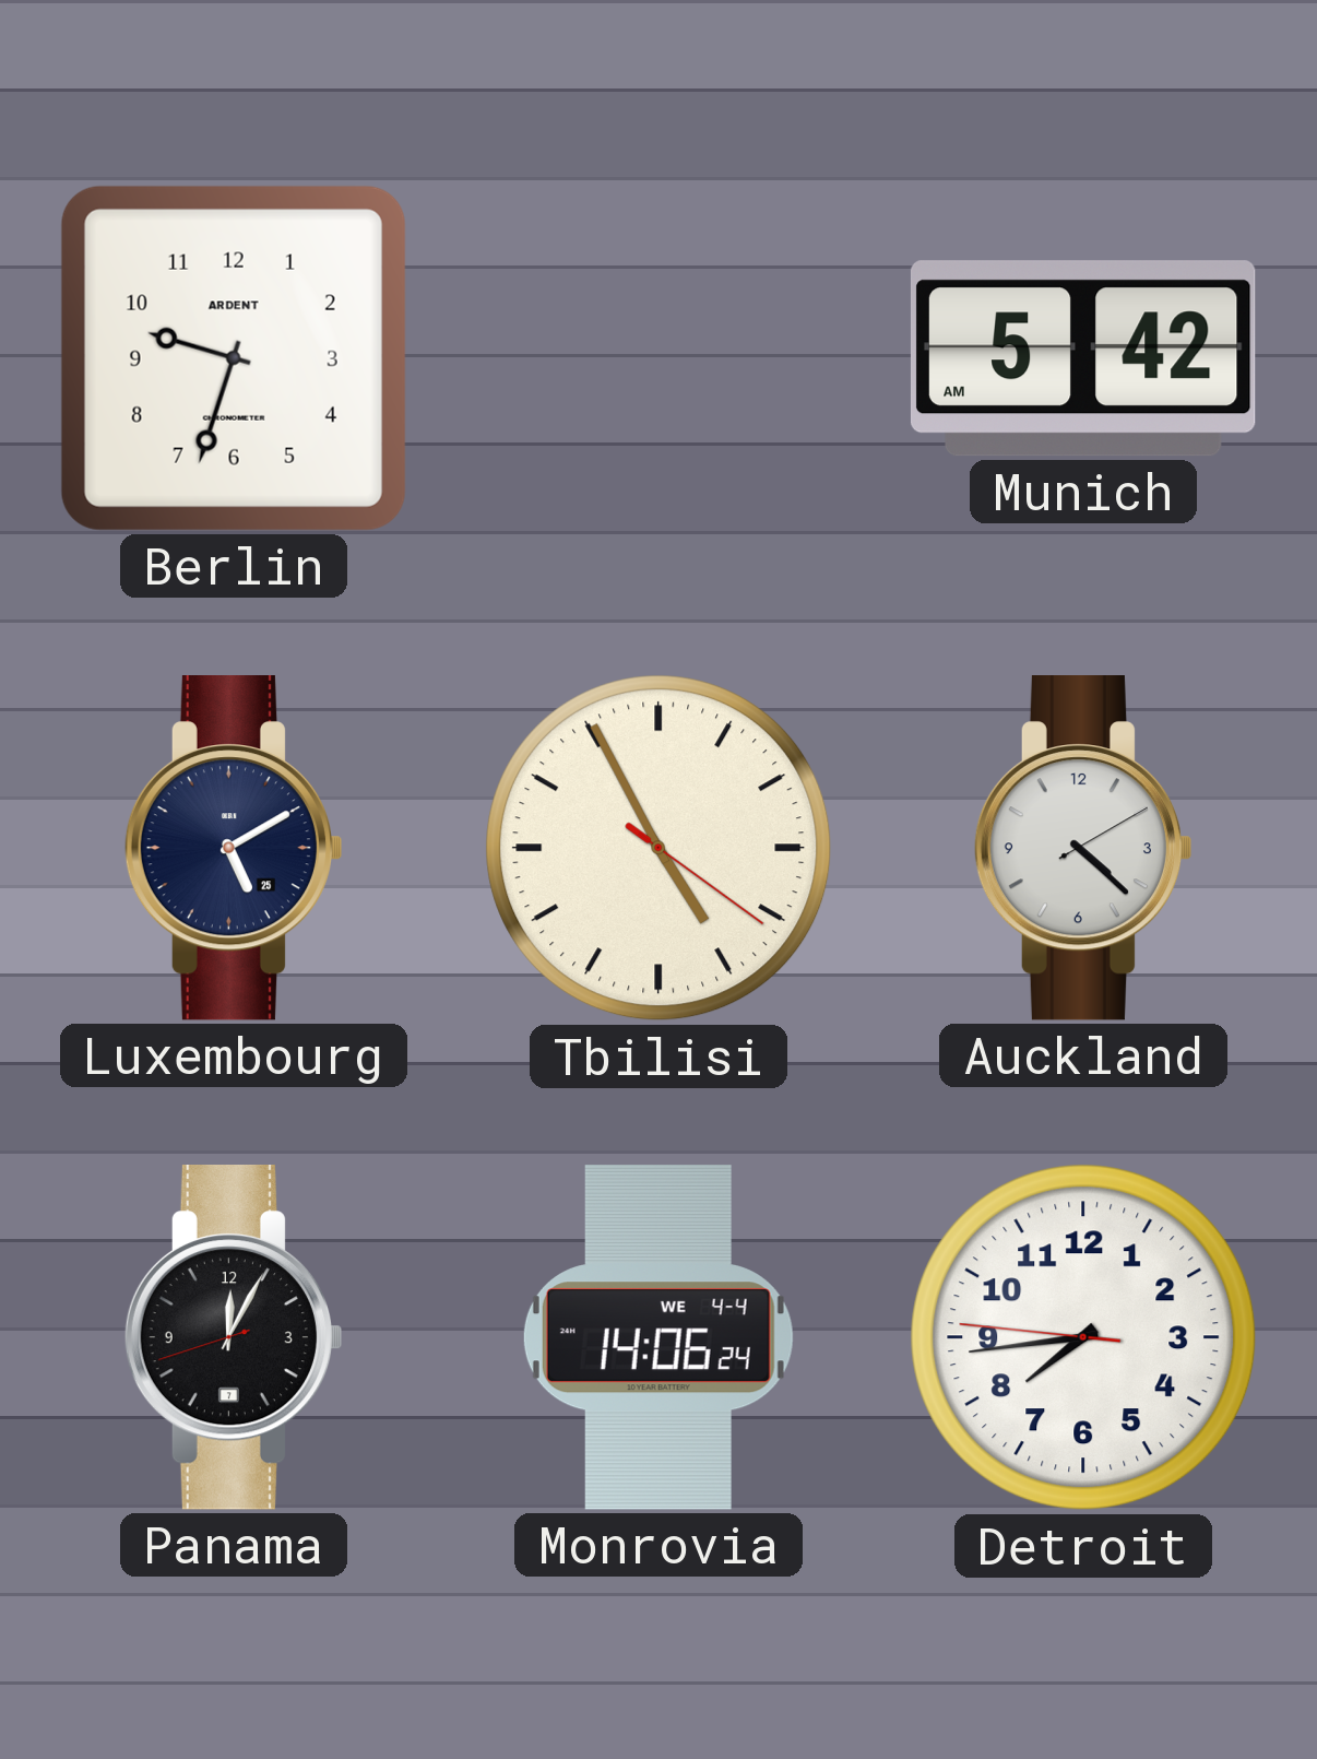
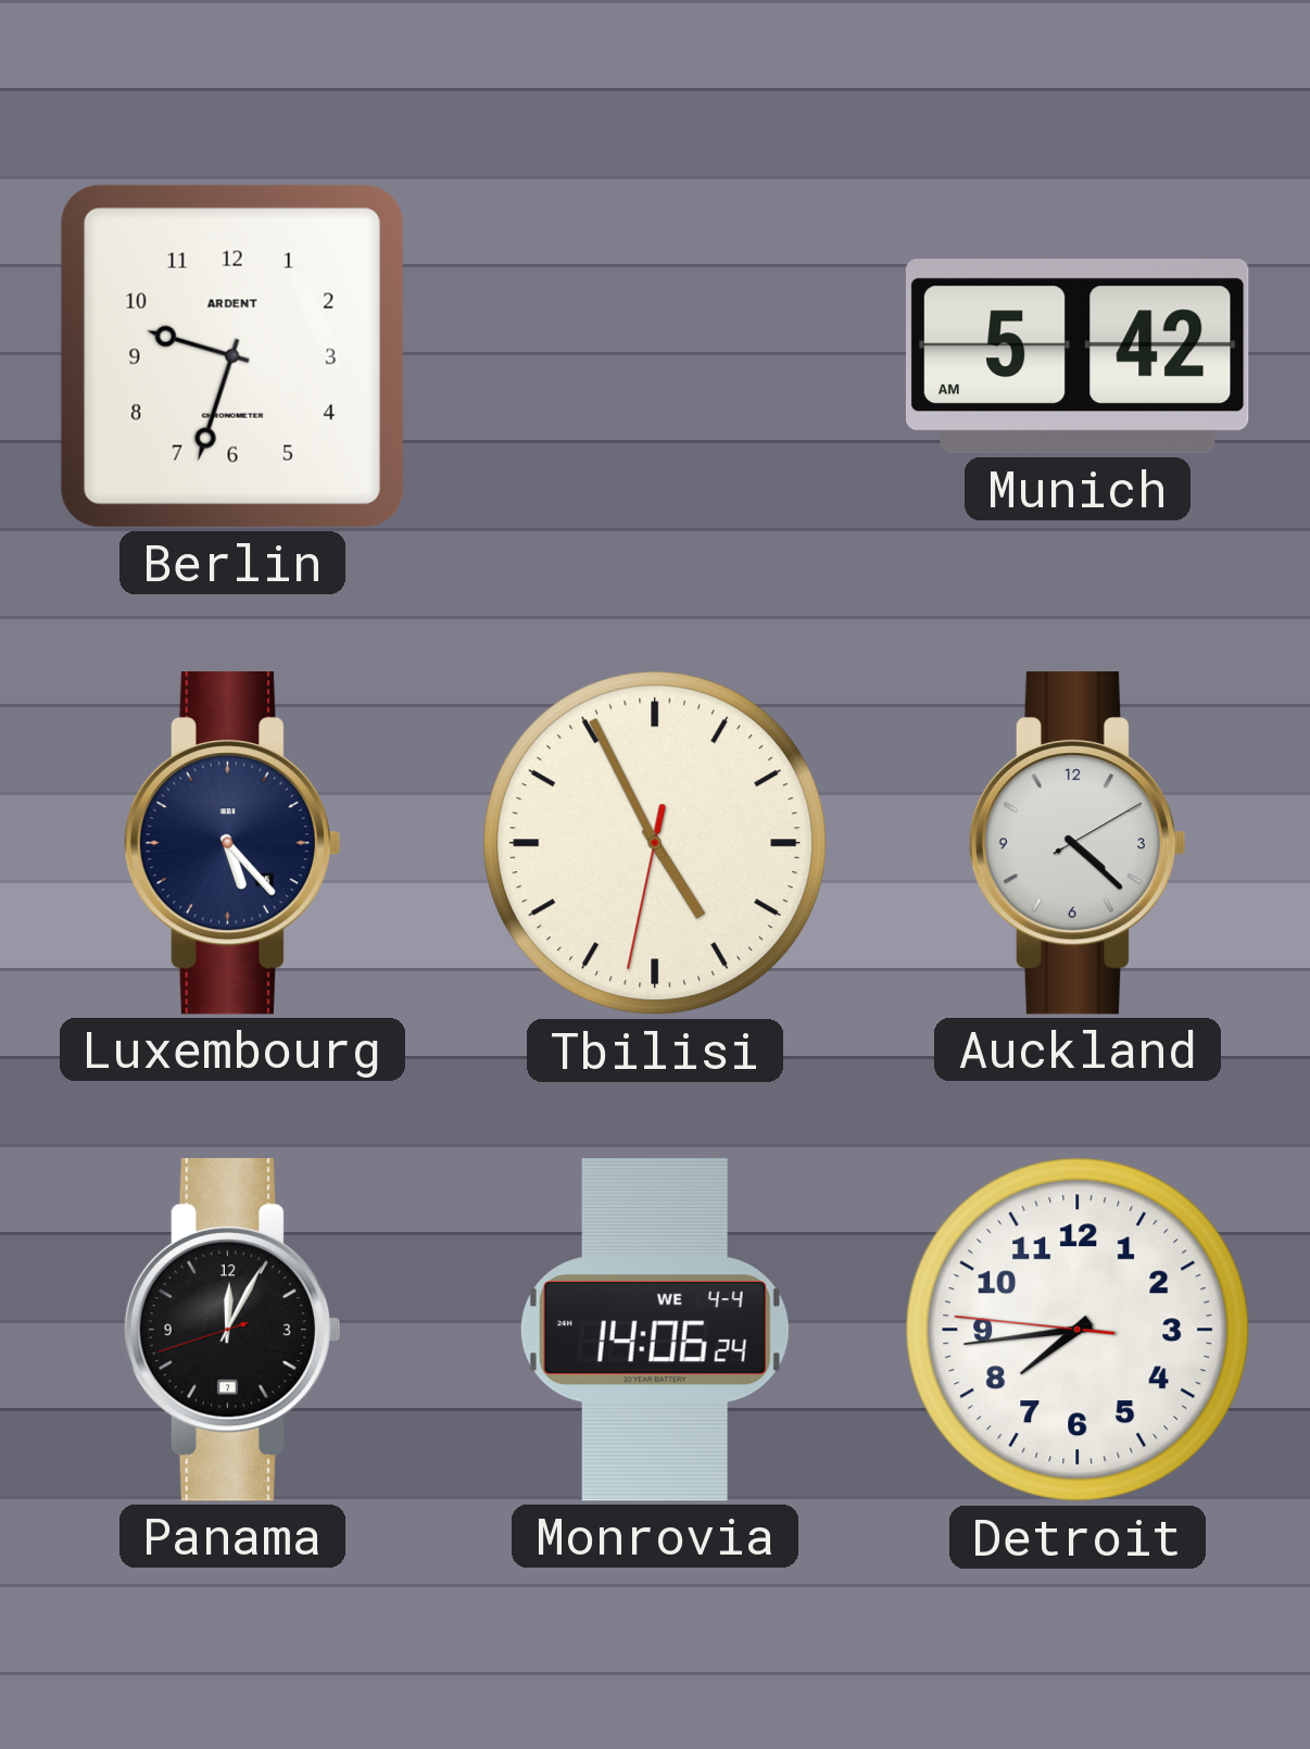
Luxembourg: 5:10 -> 5:23 (231, 844)
Tbilisi: 4:55:21 -> 4:55:32 (655, 843)
